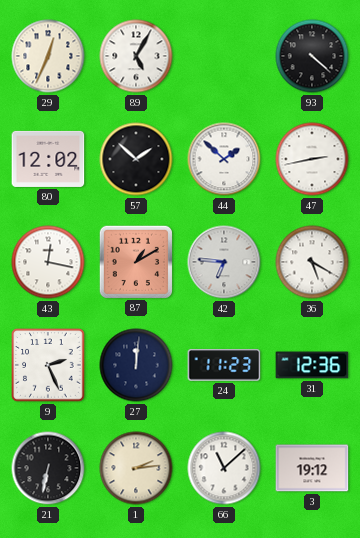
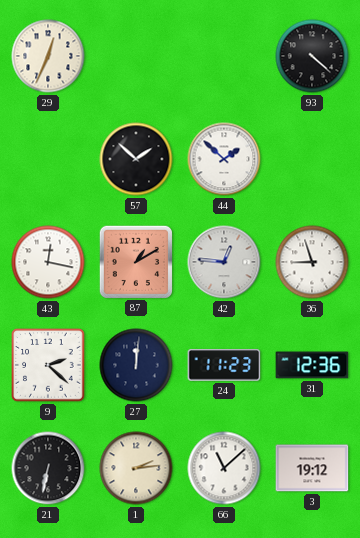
89: 5:05 -> none (136, 56)
80: 12:02 -> none (48, 159)
47: 2:43 -> none (312, 159)
42: 6:46 -> 12:46 (224, 262)
36: 5:20 -> 8:57 (312, 262)
9: 2:26 -> 2:22 (48, 365)
